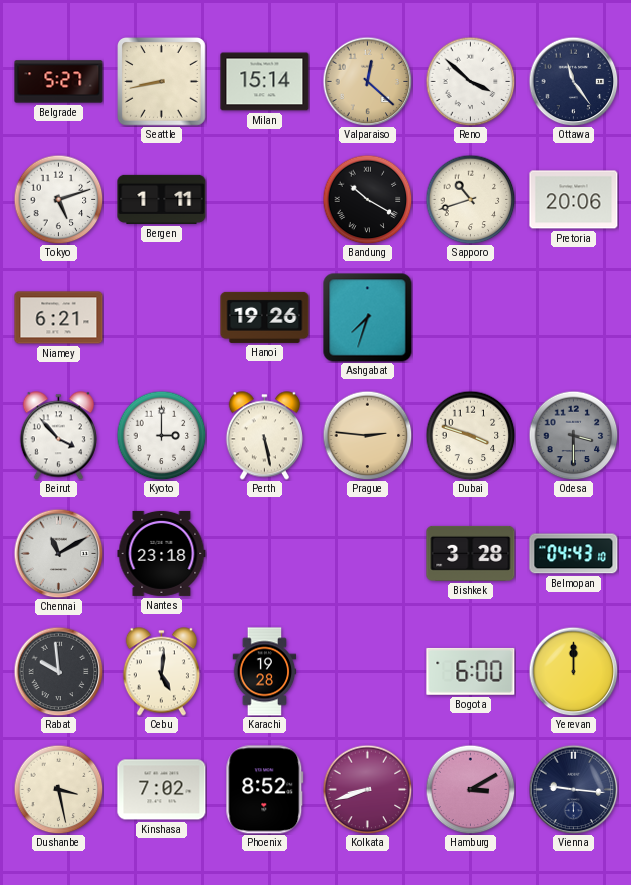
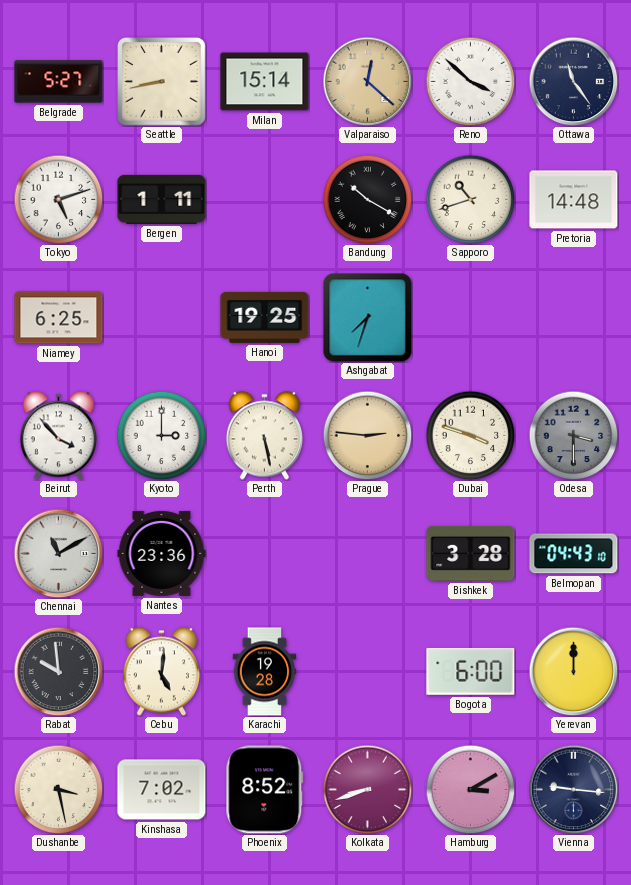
Pretoria: 20:06 -> 14:48 (574, 200)
Niamey: 6:21 -> 6:25 (59, 318)
Hanoi: 19:26 -> 19:25 (265, 317)
Nantes: 23:18 -> 23:36 (162, 553)
